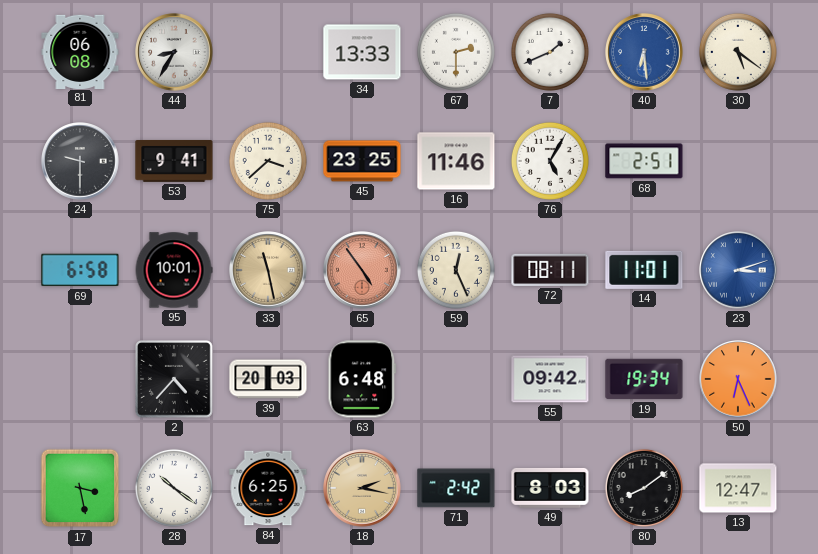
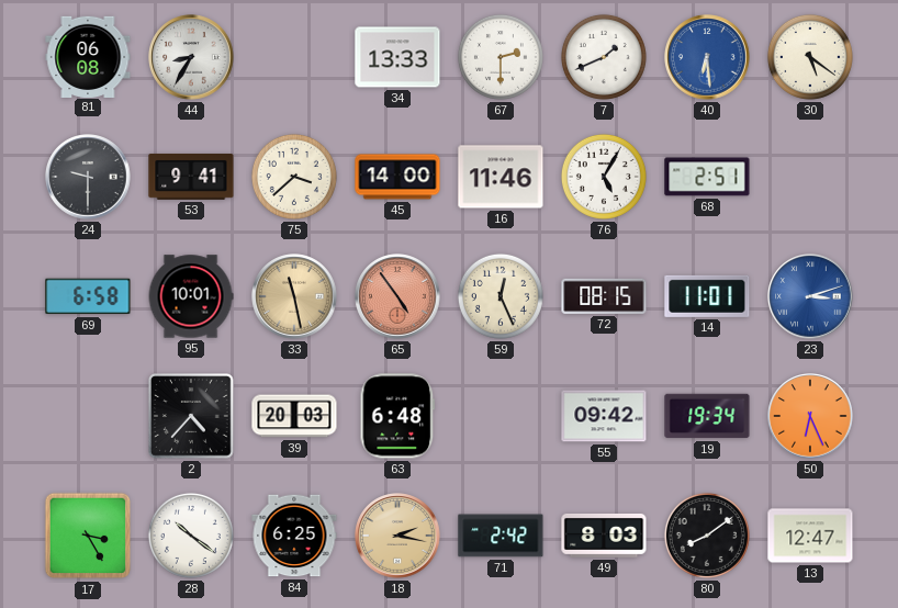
45: 23:25 -> 14:00 (397, 177)
72: 08:11 -> 08:15 (604, 296)
17: 3:28 -> 3:25 (88, 536)
